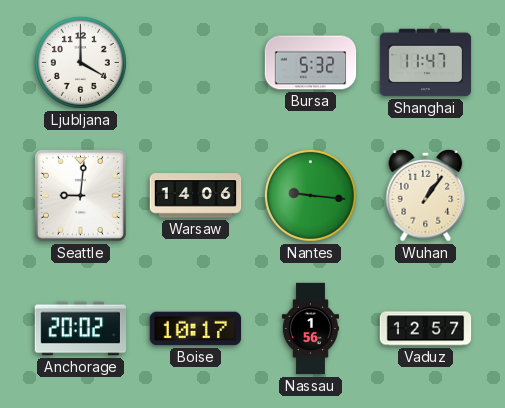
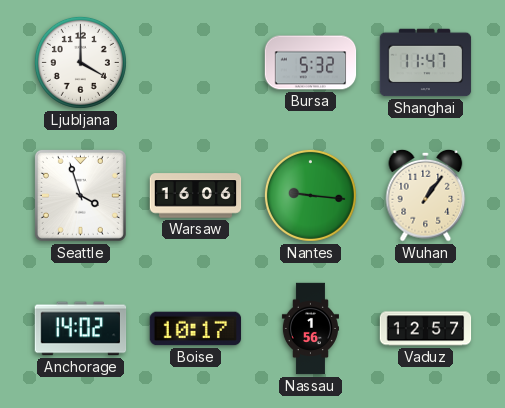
Seattle: 9:01 -> 3:57 (80, 195)
Warsaw: 14:06 -> 16:06 (196, 196)
Anchorage: 20:02 -> 14:02 (81, 329)
